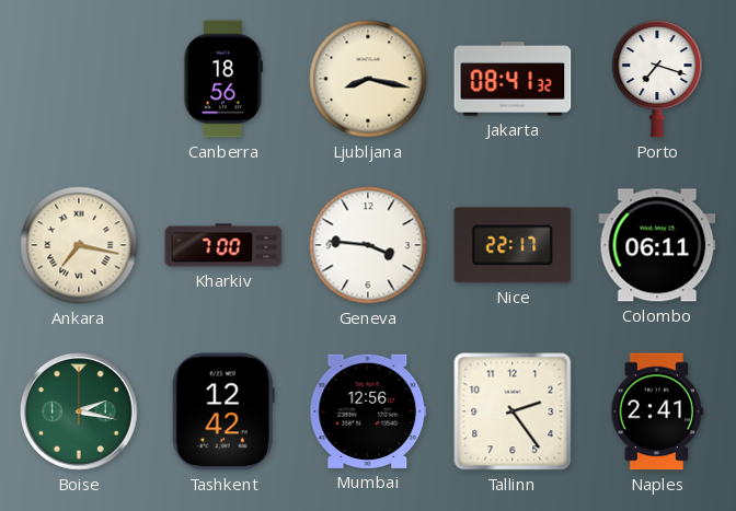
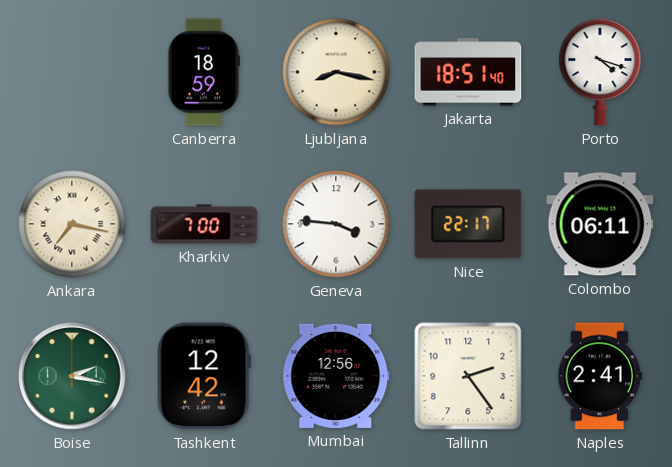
Canberra: 18:56 -> 18:59 (204, 72)
Jakarta: 08:41 -> 18:51 (468, 72)
Porto: 7:18 -> 4:18 (600, 72)
